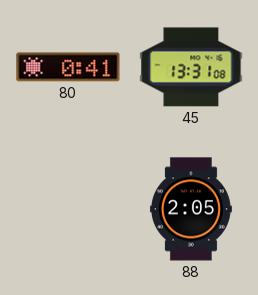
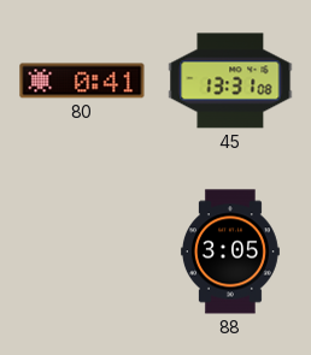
88: 2:05 -> 3:05 (230, 252)
